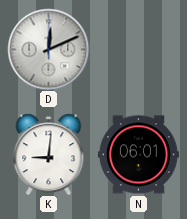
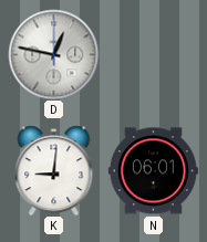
D: 12:11 -> 12:47 (53, 54)
